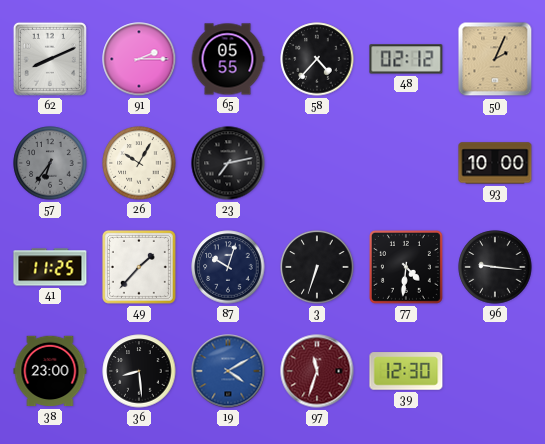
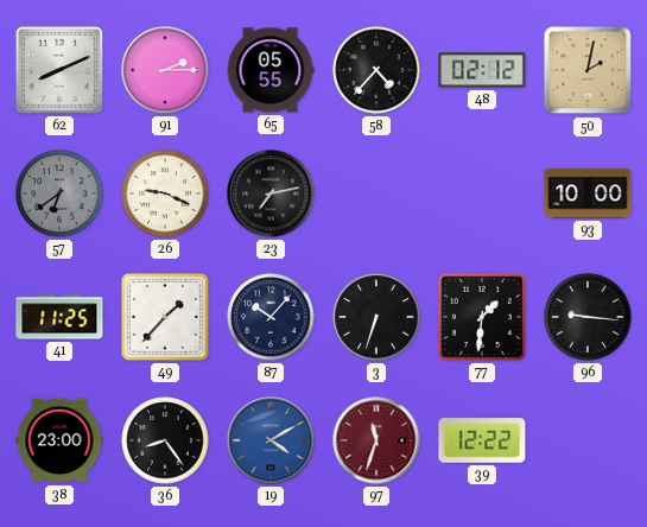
50: 2:04 -> 2:02 (588, 70)
57: 6:36 -> 6:39 (59, 193)
26: 10:05 -> 9:19 (165, 193)
87: 10:03 -> 10:07 (271, 317)
77: 4:31 -> 1:31 (482, 317)
36: 8:29 -> 8:24 (165, 440)
39: 12:30 -> 12:22 (482, 440)
